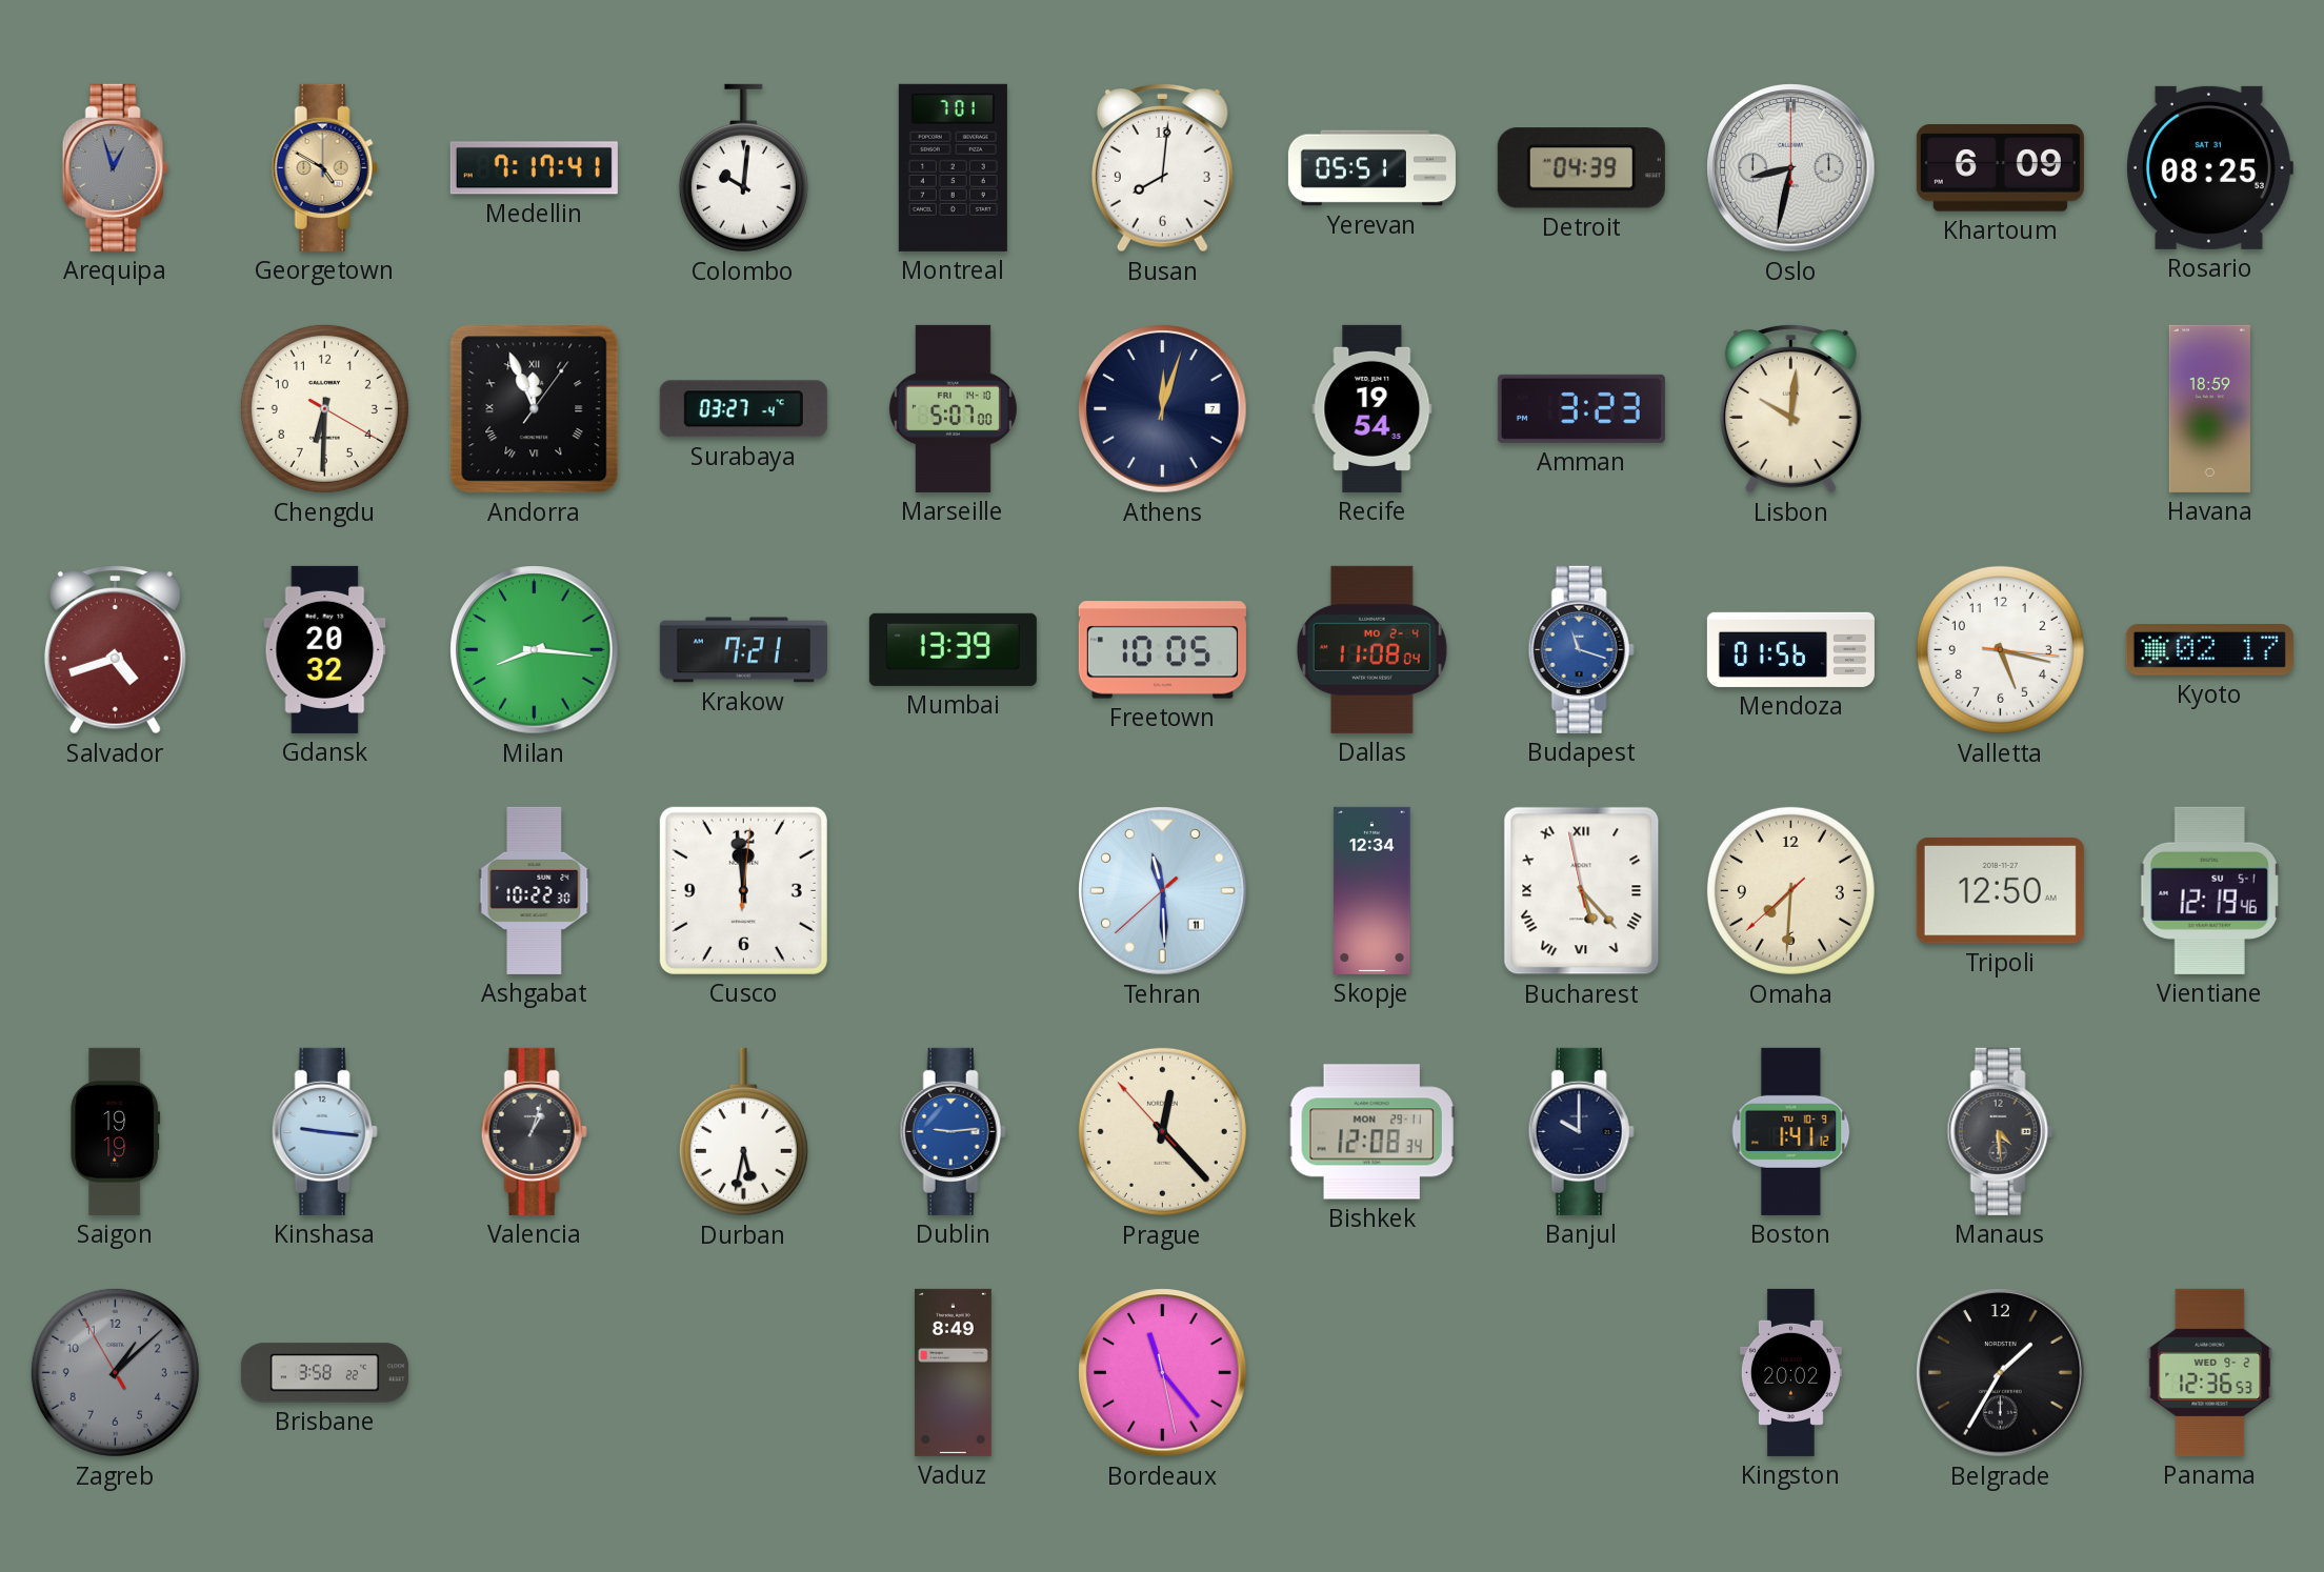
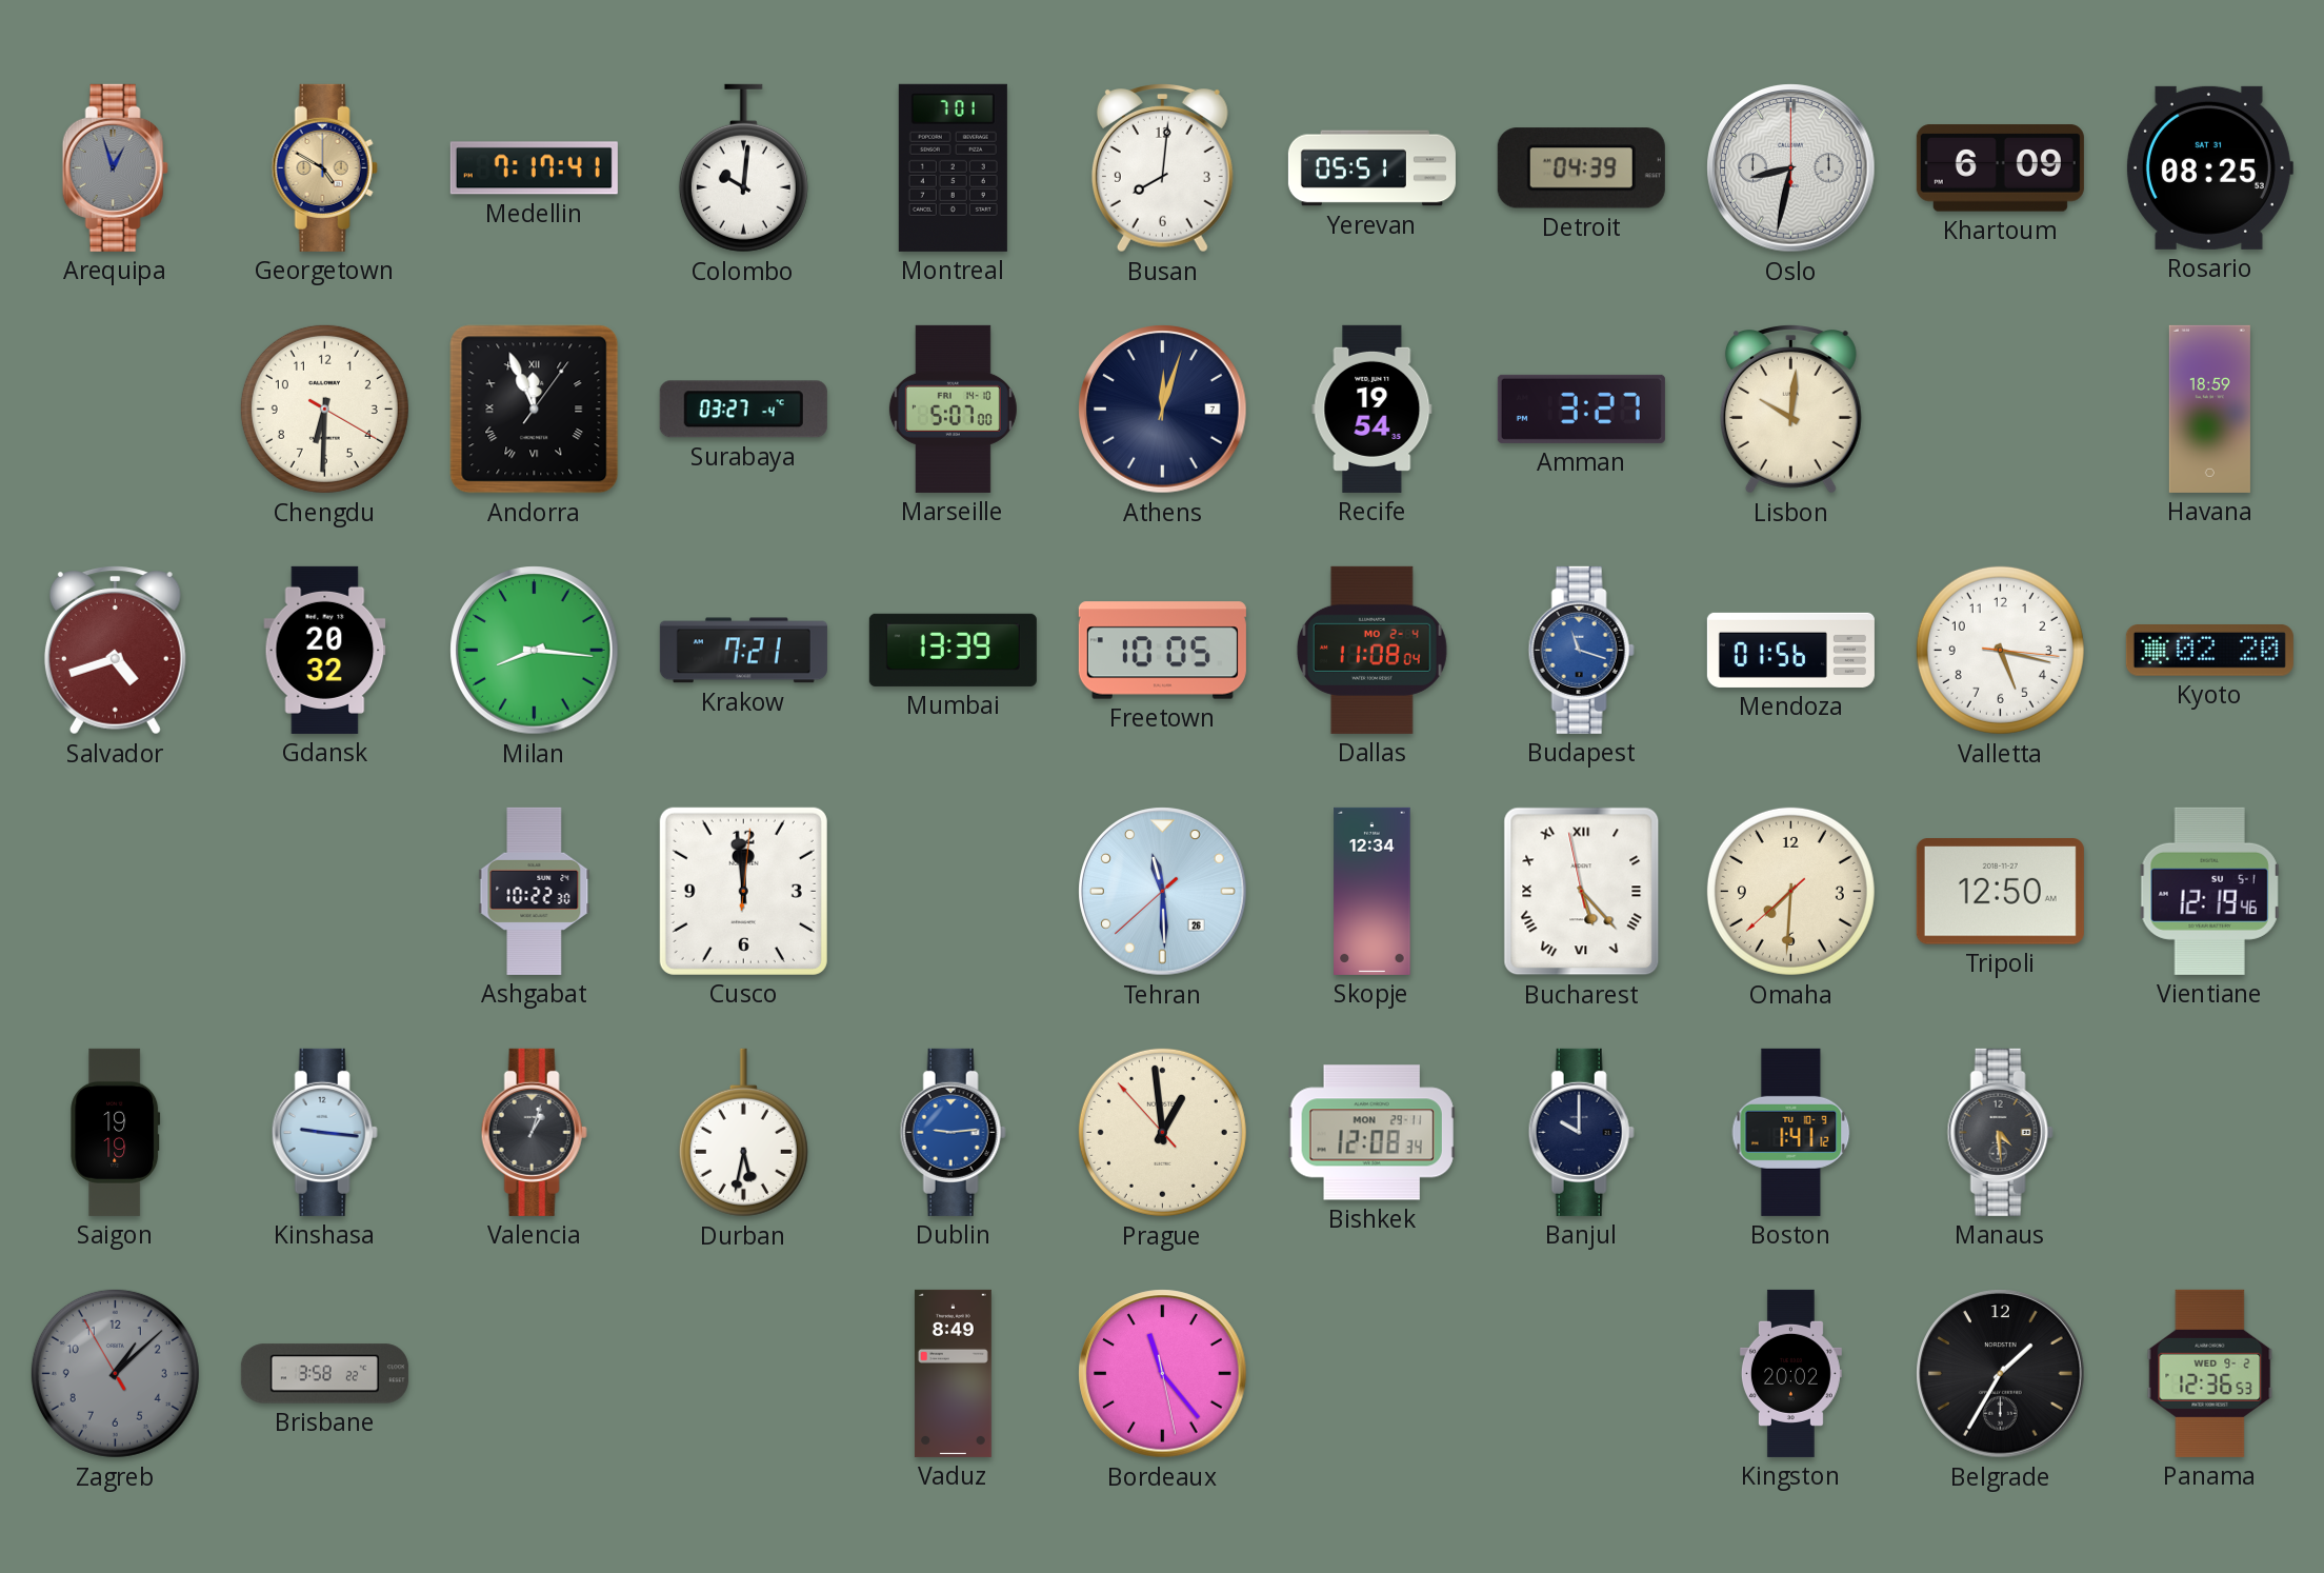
Amman: 3:23 -> 3:27 (1581, 409)
Kyoto: 02:17 -> 02:20 (2209, 651)
Tehran date: 11 -> 26 (1163, 892)
Prague: 12:22 -> 12:58 (1162, 1132)
